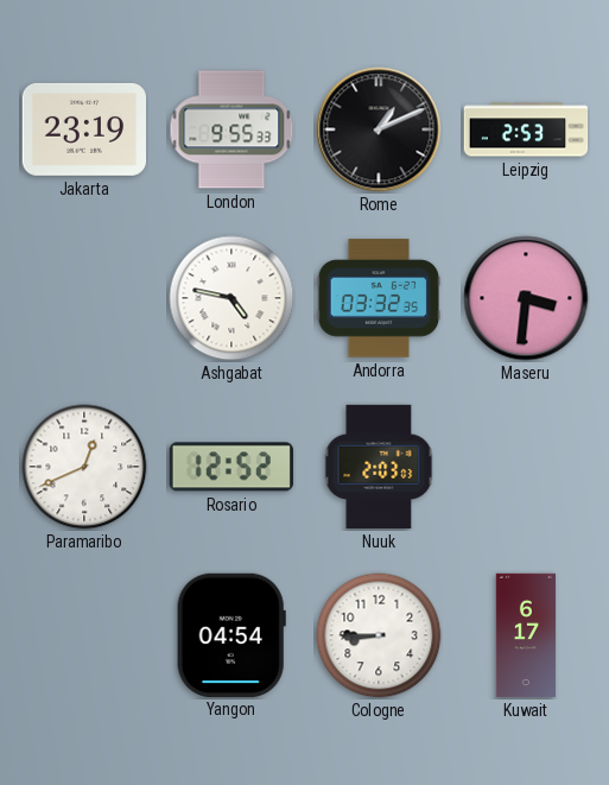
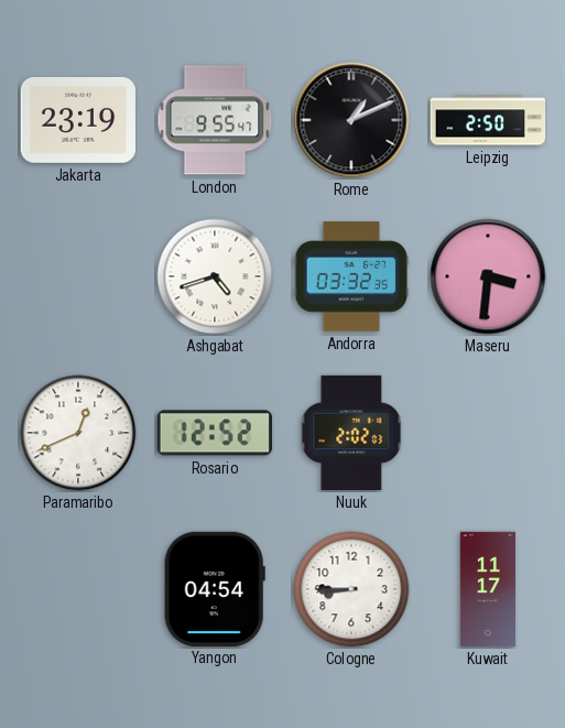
London: 9:55:33 -> 9:55:47 (215, 120)
Leipzig: 2:53 -> 2:50 (488, 120)
Ashgabat: 4:47 -> 4:42 (215, 276)
Nuuk: 2:03 -> 2:02 (351, 433)
Kuwait: 6:17 -> 11:17 (488, 589)
